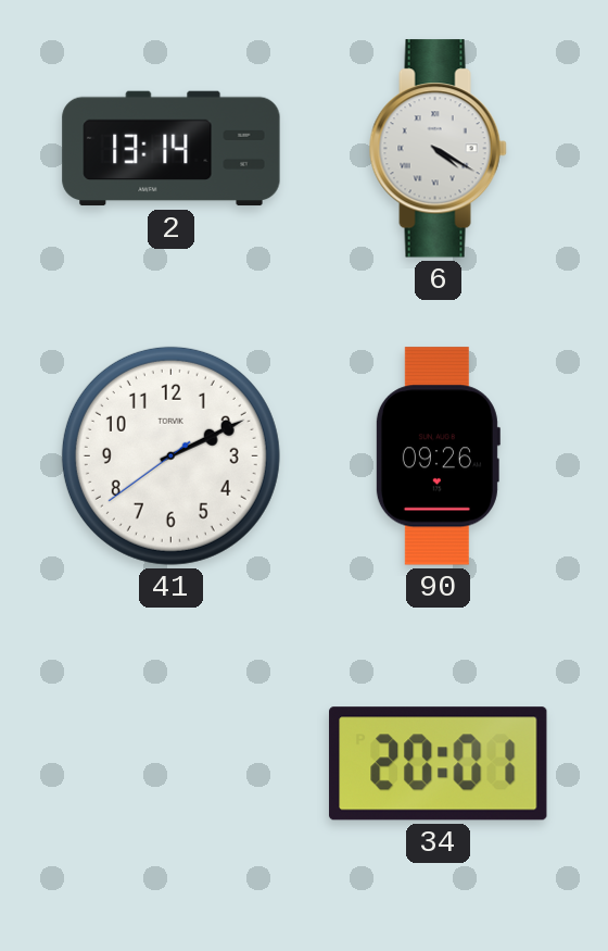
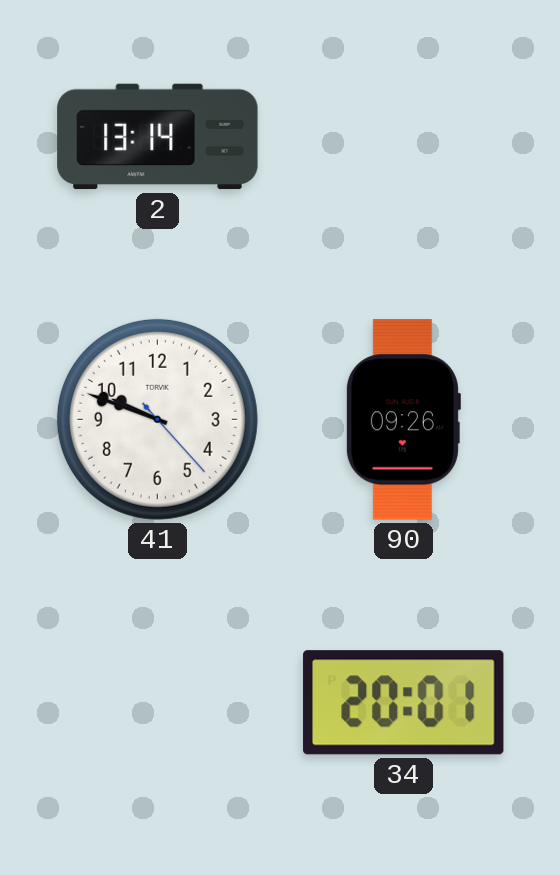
6: 4:20 -> none (438, 149)
41: 2:10 -> 9:48 (157, 419)
